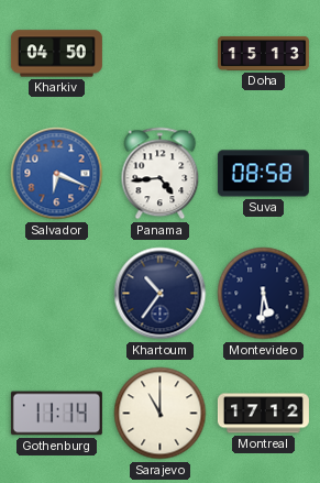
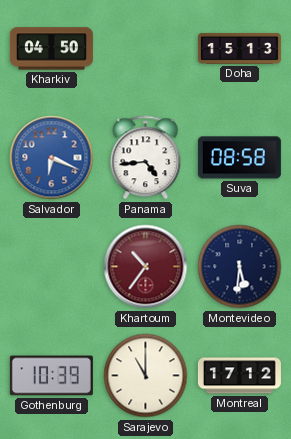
Khartoum dial: navy -> burgundy (146, 267)
Gothenburg: 11:14 -> 10:39 (51, 376)
